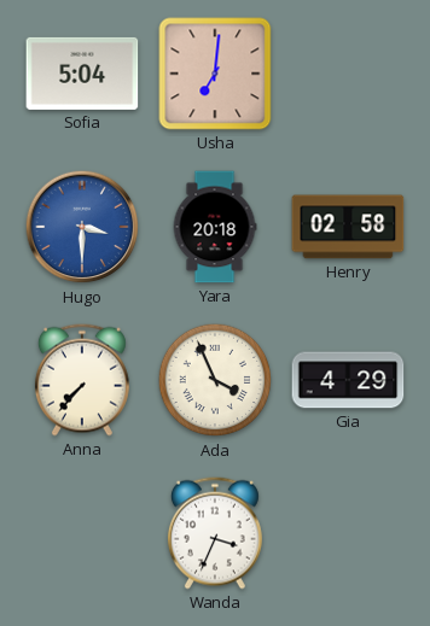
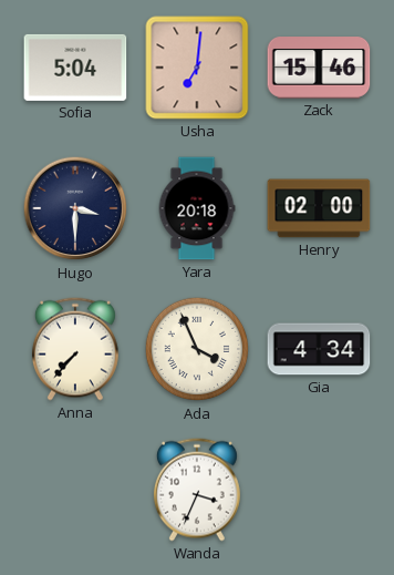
Zack: none -> 15:46 (319, 68)
Hugo dial: blue -> navy (75, 208)
Henry: 02:58 -> 02:00 (319, 208)
Gia: 4:29 -> 4:34 (319, 349)
